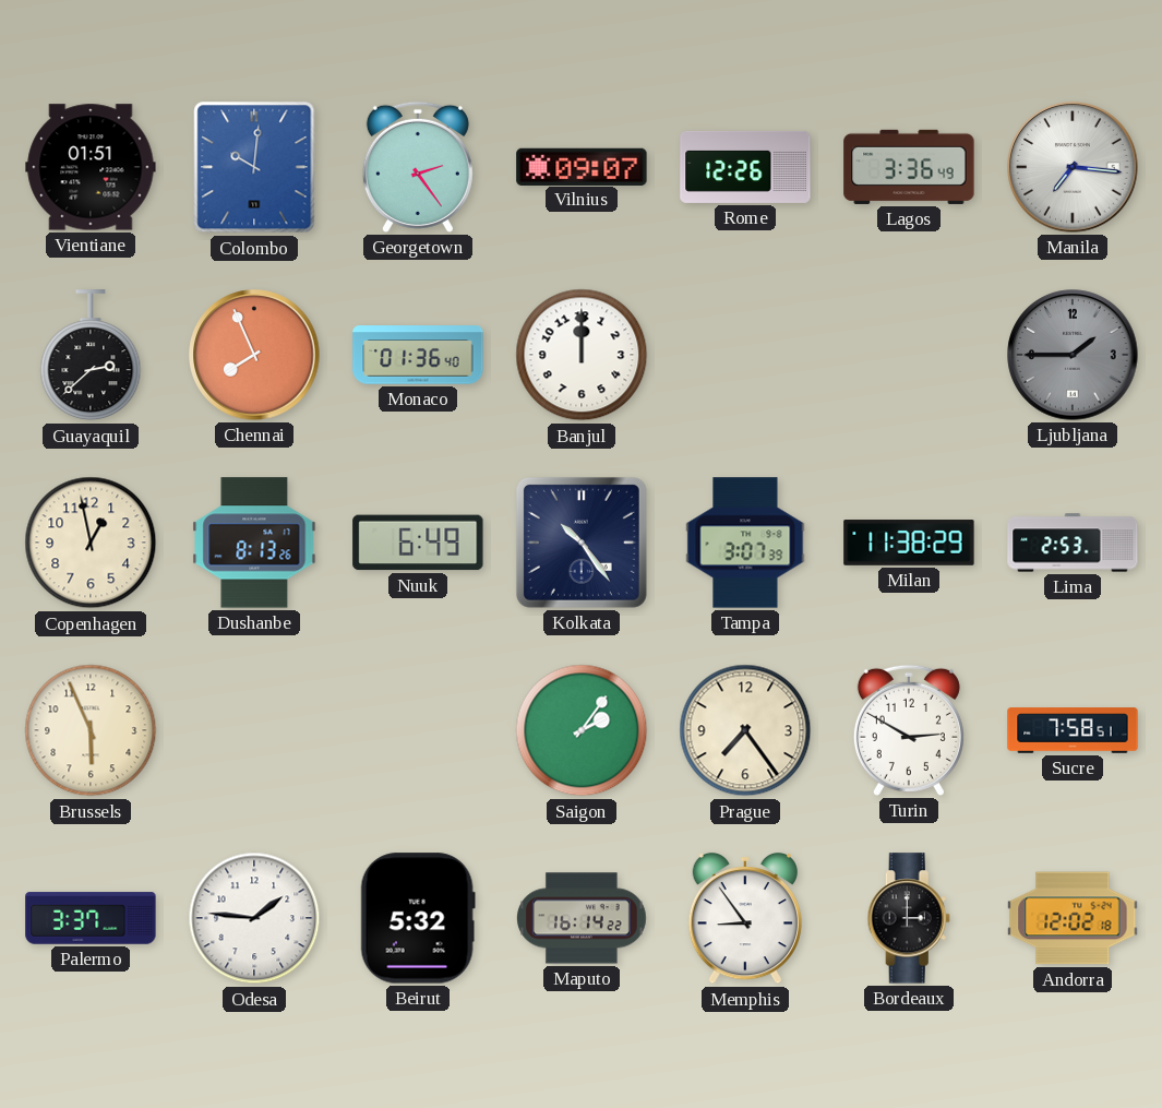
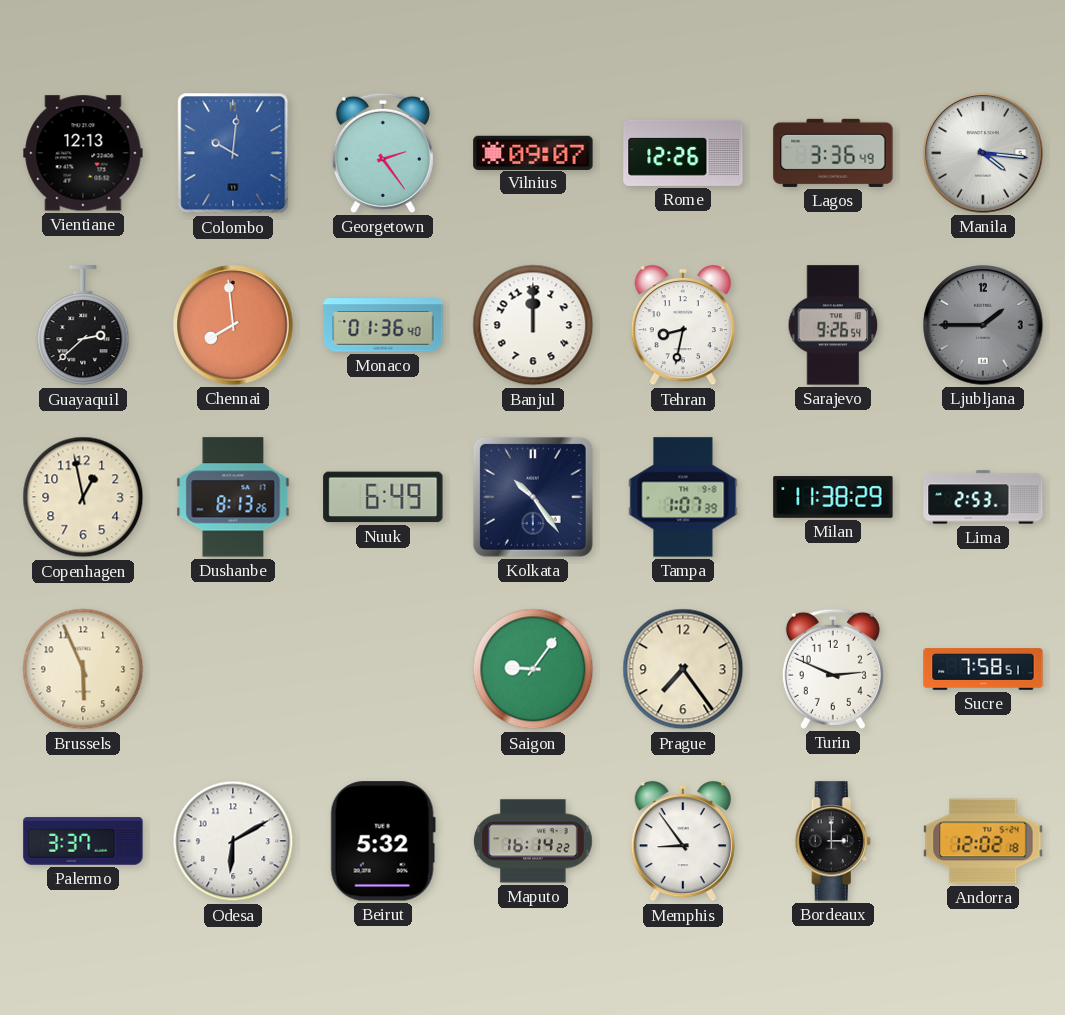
Vientiane: 01:51 -> 12:13 (83, 153)
Manila: 7:16 -> 4:16 (983, 153)
Chennai: 7:56 -> 7:59 (233, 325)
Tehran: none -> 8:32 (683, 325)
Sarajevo: none -> 9:26 (833, 325)
Tampa: 3:07 -> 1:07 (683, 497)
Saigon: 2:06 -> 9:06 (533, 669)
Turin: 2:50 -> 2:49 (833, 669)
Odesa: 1:46 -> 6:10 (233, 841)
